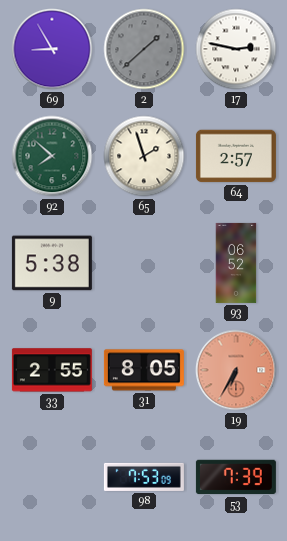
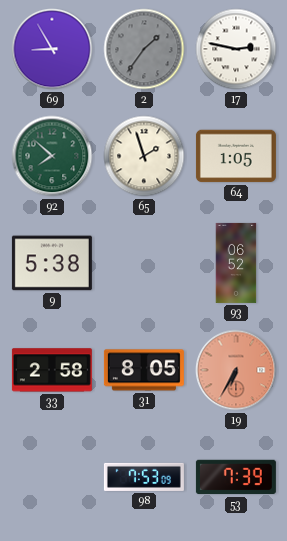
2: 1:38 -> 1:36 (144, 49)
64: 2:57 -> 1:05 (236, 156)
33: 2:55 -> 2:58 (52, 370)
